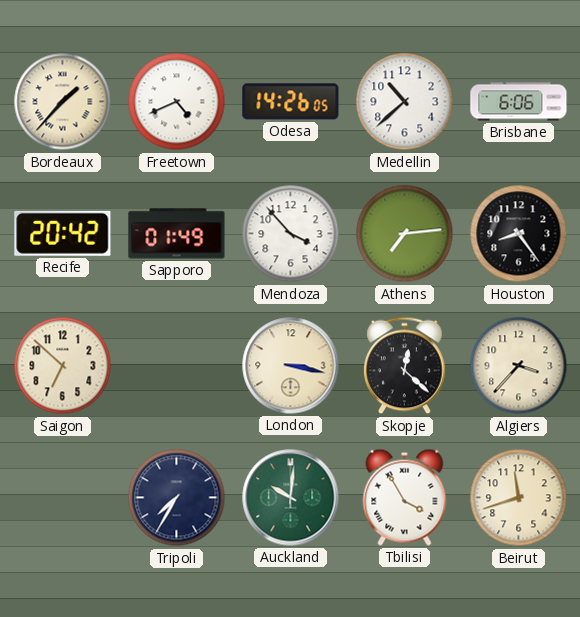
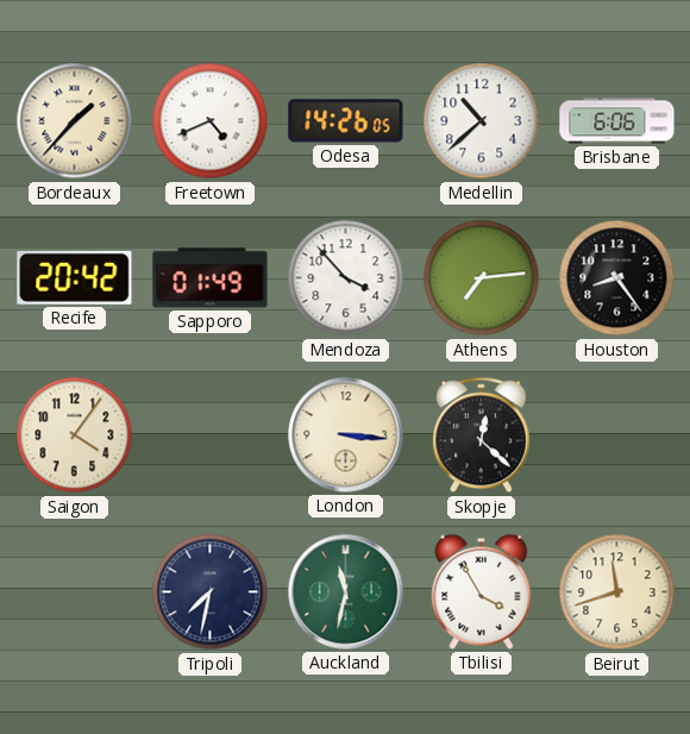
Saigon: 6:52 -> 4:06 (75, 435)
London: 3:17 -> 3:16 (346, 435)
Algiers: 3:37 -> none (519, 366)
Tripoli: 7:35 -> 7:32 (211, 592)
Auckland: 10:01 -> 11:32 (346, 592)
